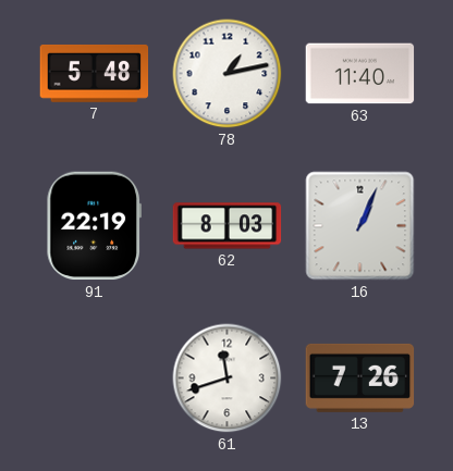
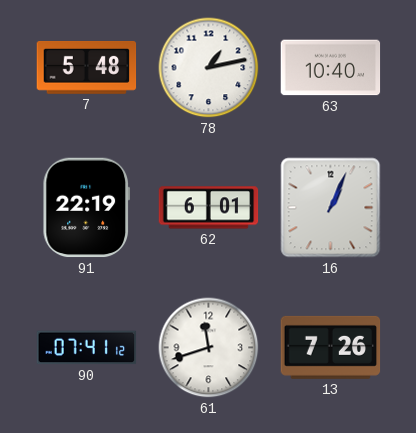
63: 11:40 -> 10:40 (331, 68)
62: 8:03 -> 6:01 (209, 208)
90: none -> 07:41 (87, 348)
